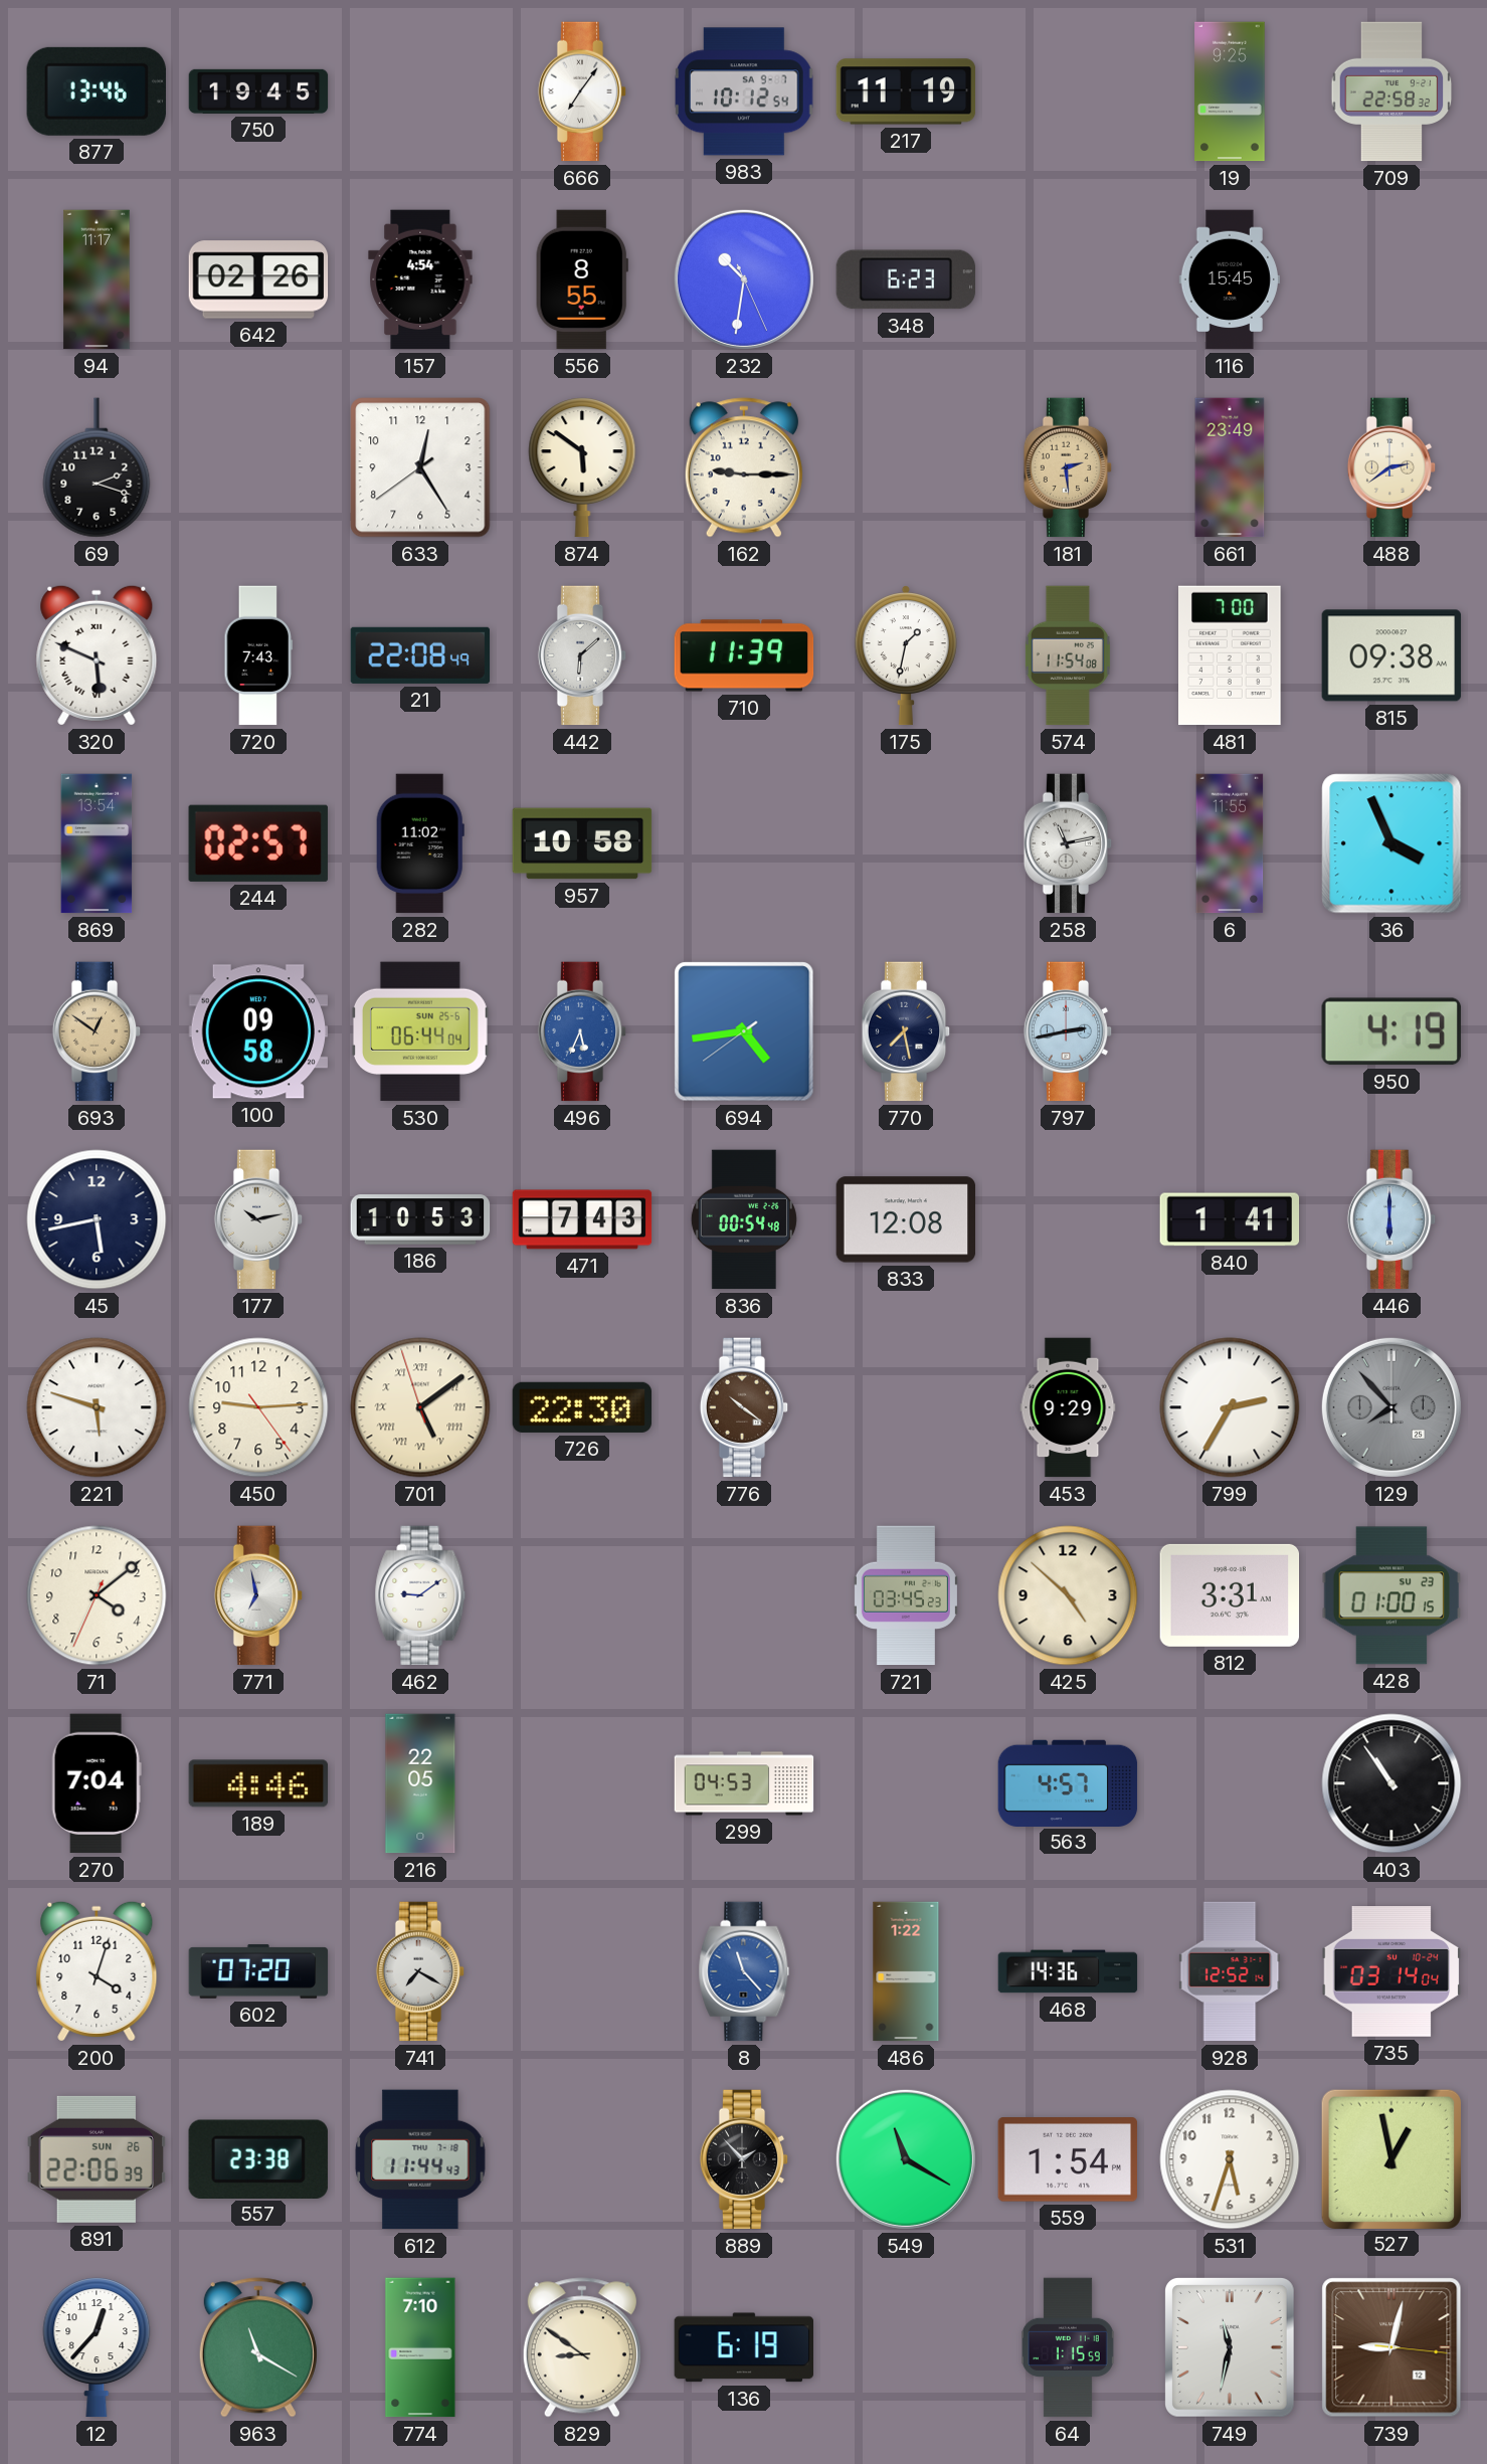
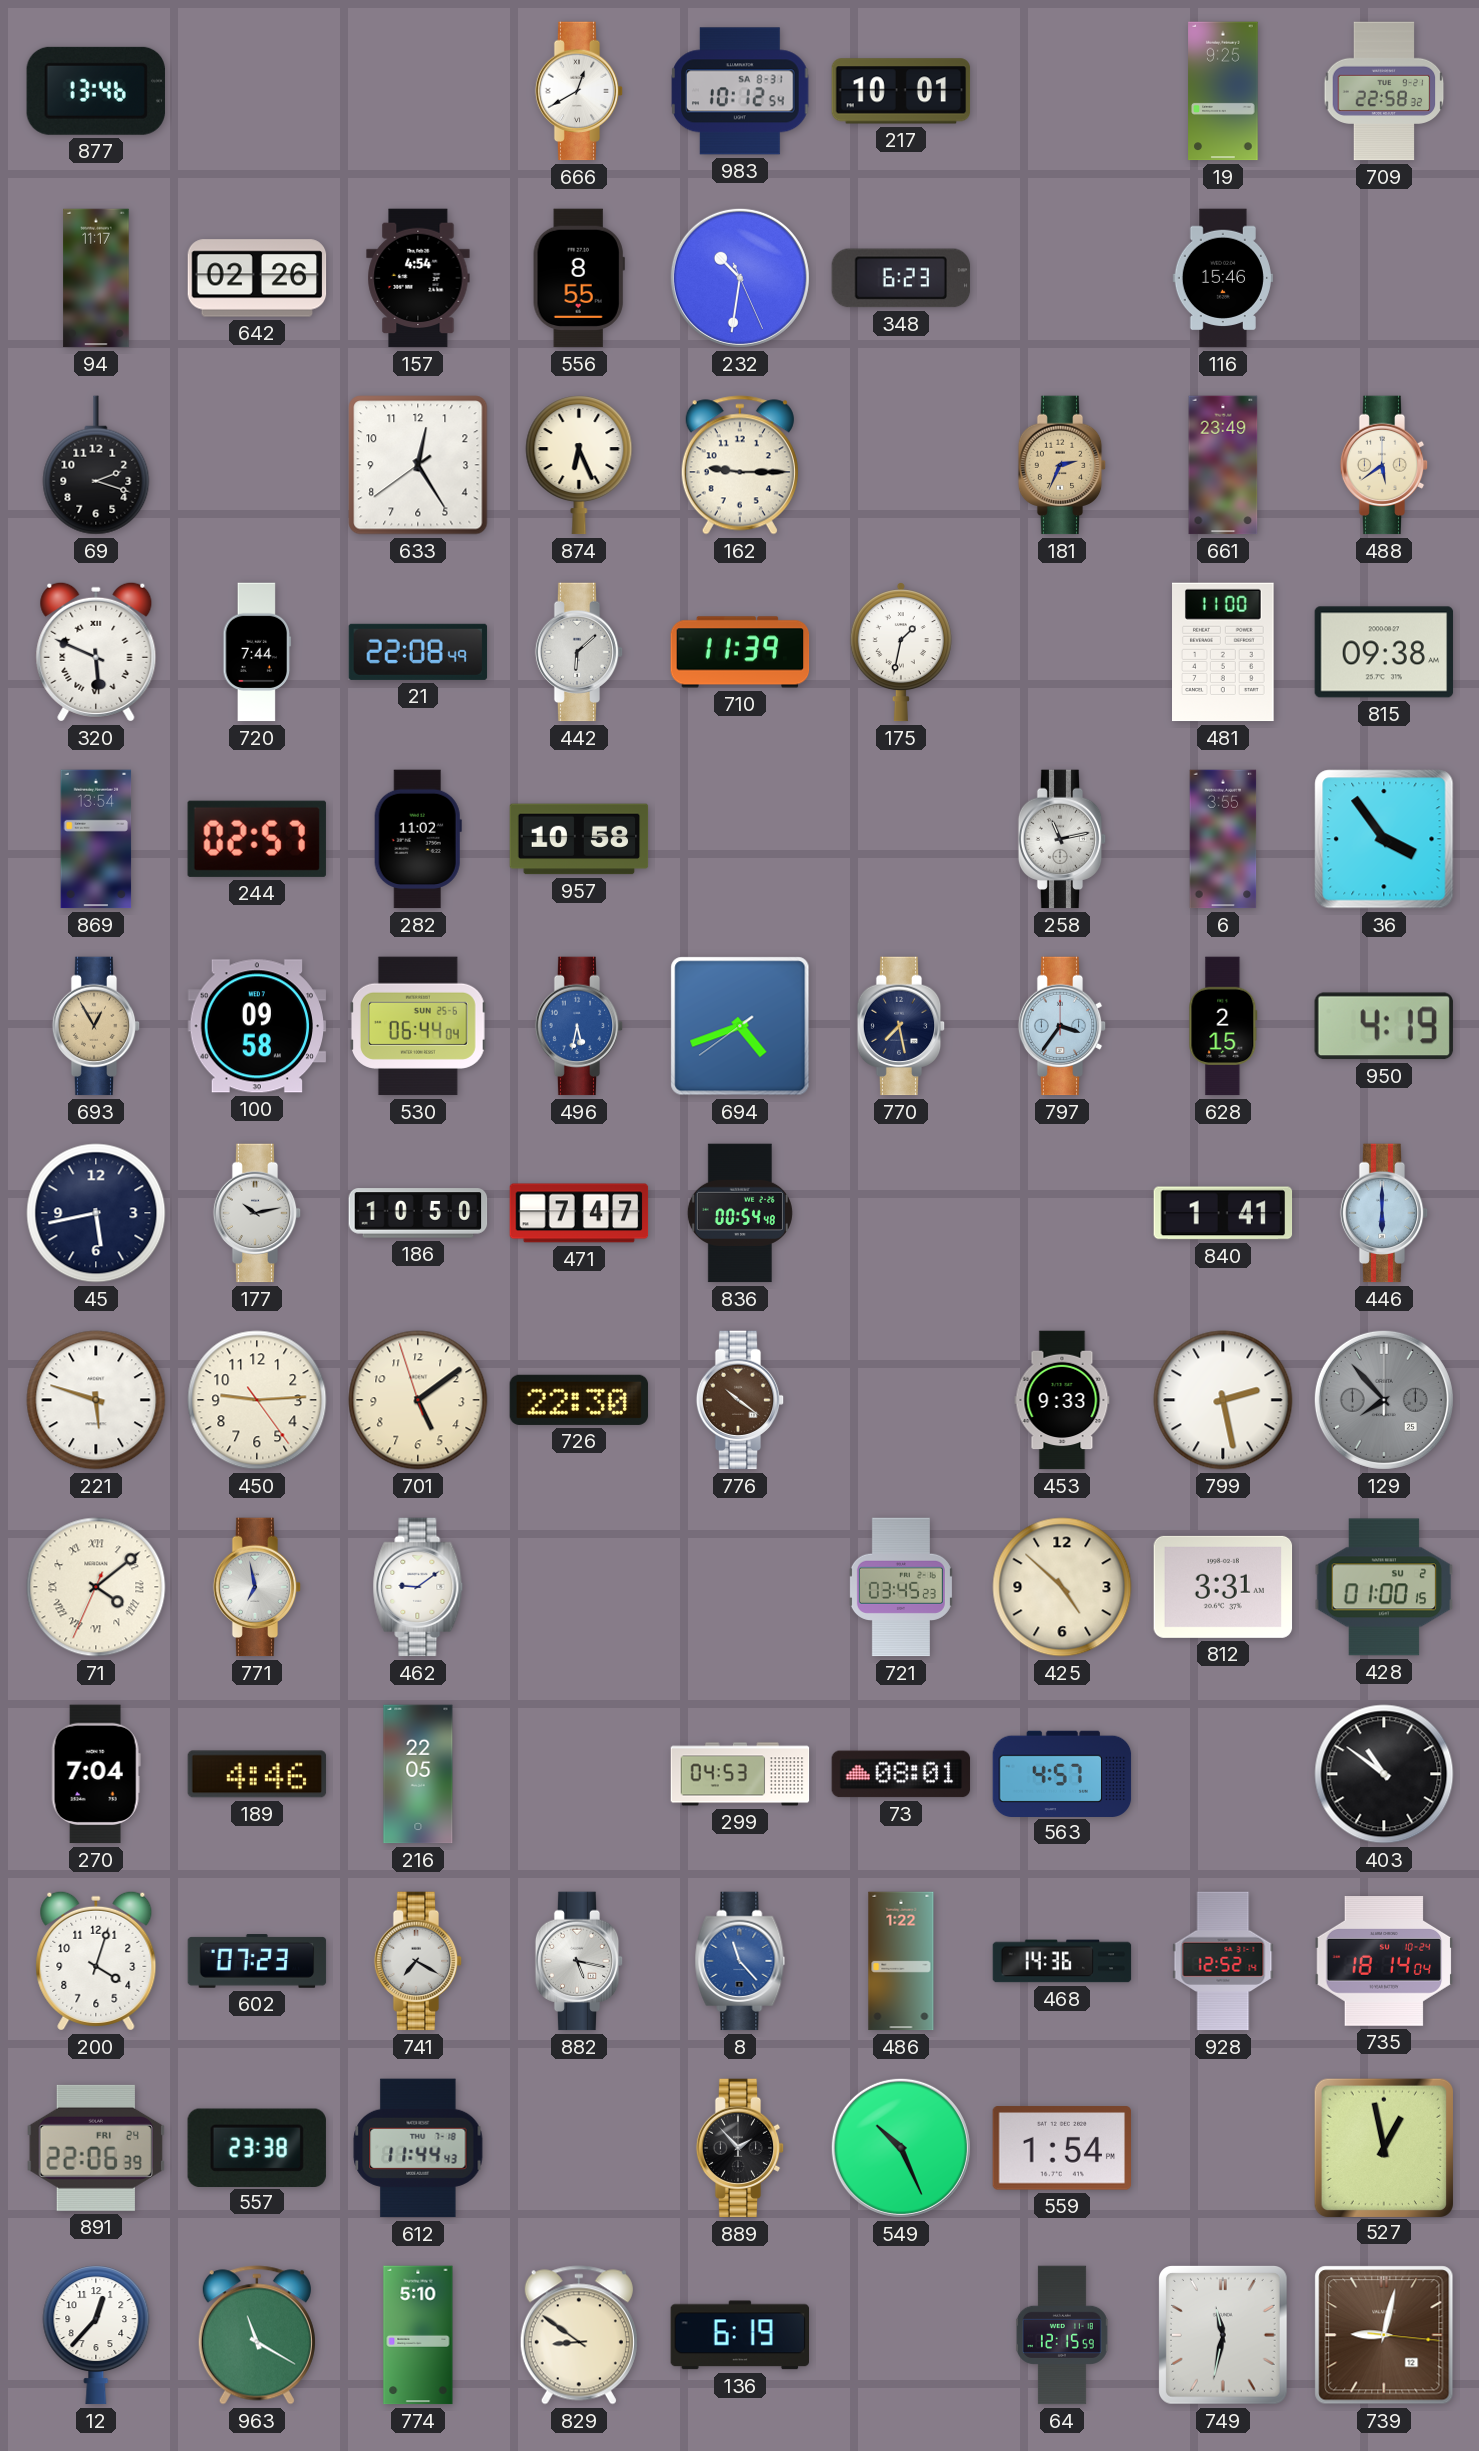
750: 19:45 -> none (258, 91)
666: 7:06 -> 12:40 (579, 91)
983 date: SA 9-7 -> SA 8-31 (740, 91)
217: 11:19 -> 10:01 (901, 91)
116: 15:45 -> 15:46 (1223, 278)
874: 5:51 -> 6:26 (579, 465)
181: 2:29 -> 2:34 (1062, 465)
488: 2:39 -> 5:39 (1384, 465)
720: 7:43 -> 7:44 (257, 652)
574: 11:54 -> none (1068, 655)
481: 7:00 -> 11:00 (1224, 652)
6: 11:55 -> 3:55 (1223, 839)
36: 3:56 -> 3:54 (1384, 839)
693: 12:51 -> 12:55 (96, 1026)
496: 5:34 -> 5:32 (579, 1026)
694: 4:43 -> 4:41 (740, 1026)
797: 2:43 -> 3:36 (1062, 1026)
628: none -> 2:15 (1223, 1026)
186: 10:53 -> 10:50 (418, 1213)
471: 7:43 -> 7:47 (579, 1213)
833: 12:08 -> none (906, 1219)
701 numerals: Roman -> Arabic (418, 1400)
453: 9:29 -> 9:33 (1062, 1400)
799: 2:35 -> 2:28 (1223, 1400)
71 numerals: Arabic -> Roman (96, 1587)
428 date: SU 23 -> SU 2 (1384, 1587)
73: none -> 08:01 (901, 1774)
403: 10:54 -> 10:51 (1384, 1774)
602: 07:20 -> 07:23 (257, 1961)
882: none -> 5:17 (579, 1961)
735: 03:14 -> 18:14 (1384, 1962)
891 date: SUN 26 -> FRI 24 (95, 2148)
549: 11:20 -> 10:26 (901, 2148)
531: 5:33 -> none (1230, 2159)
774: 7:10 -> 5:10 (418, 2335)
64: 1:15 -> 12:15 (1062, 2335)
